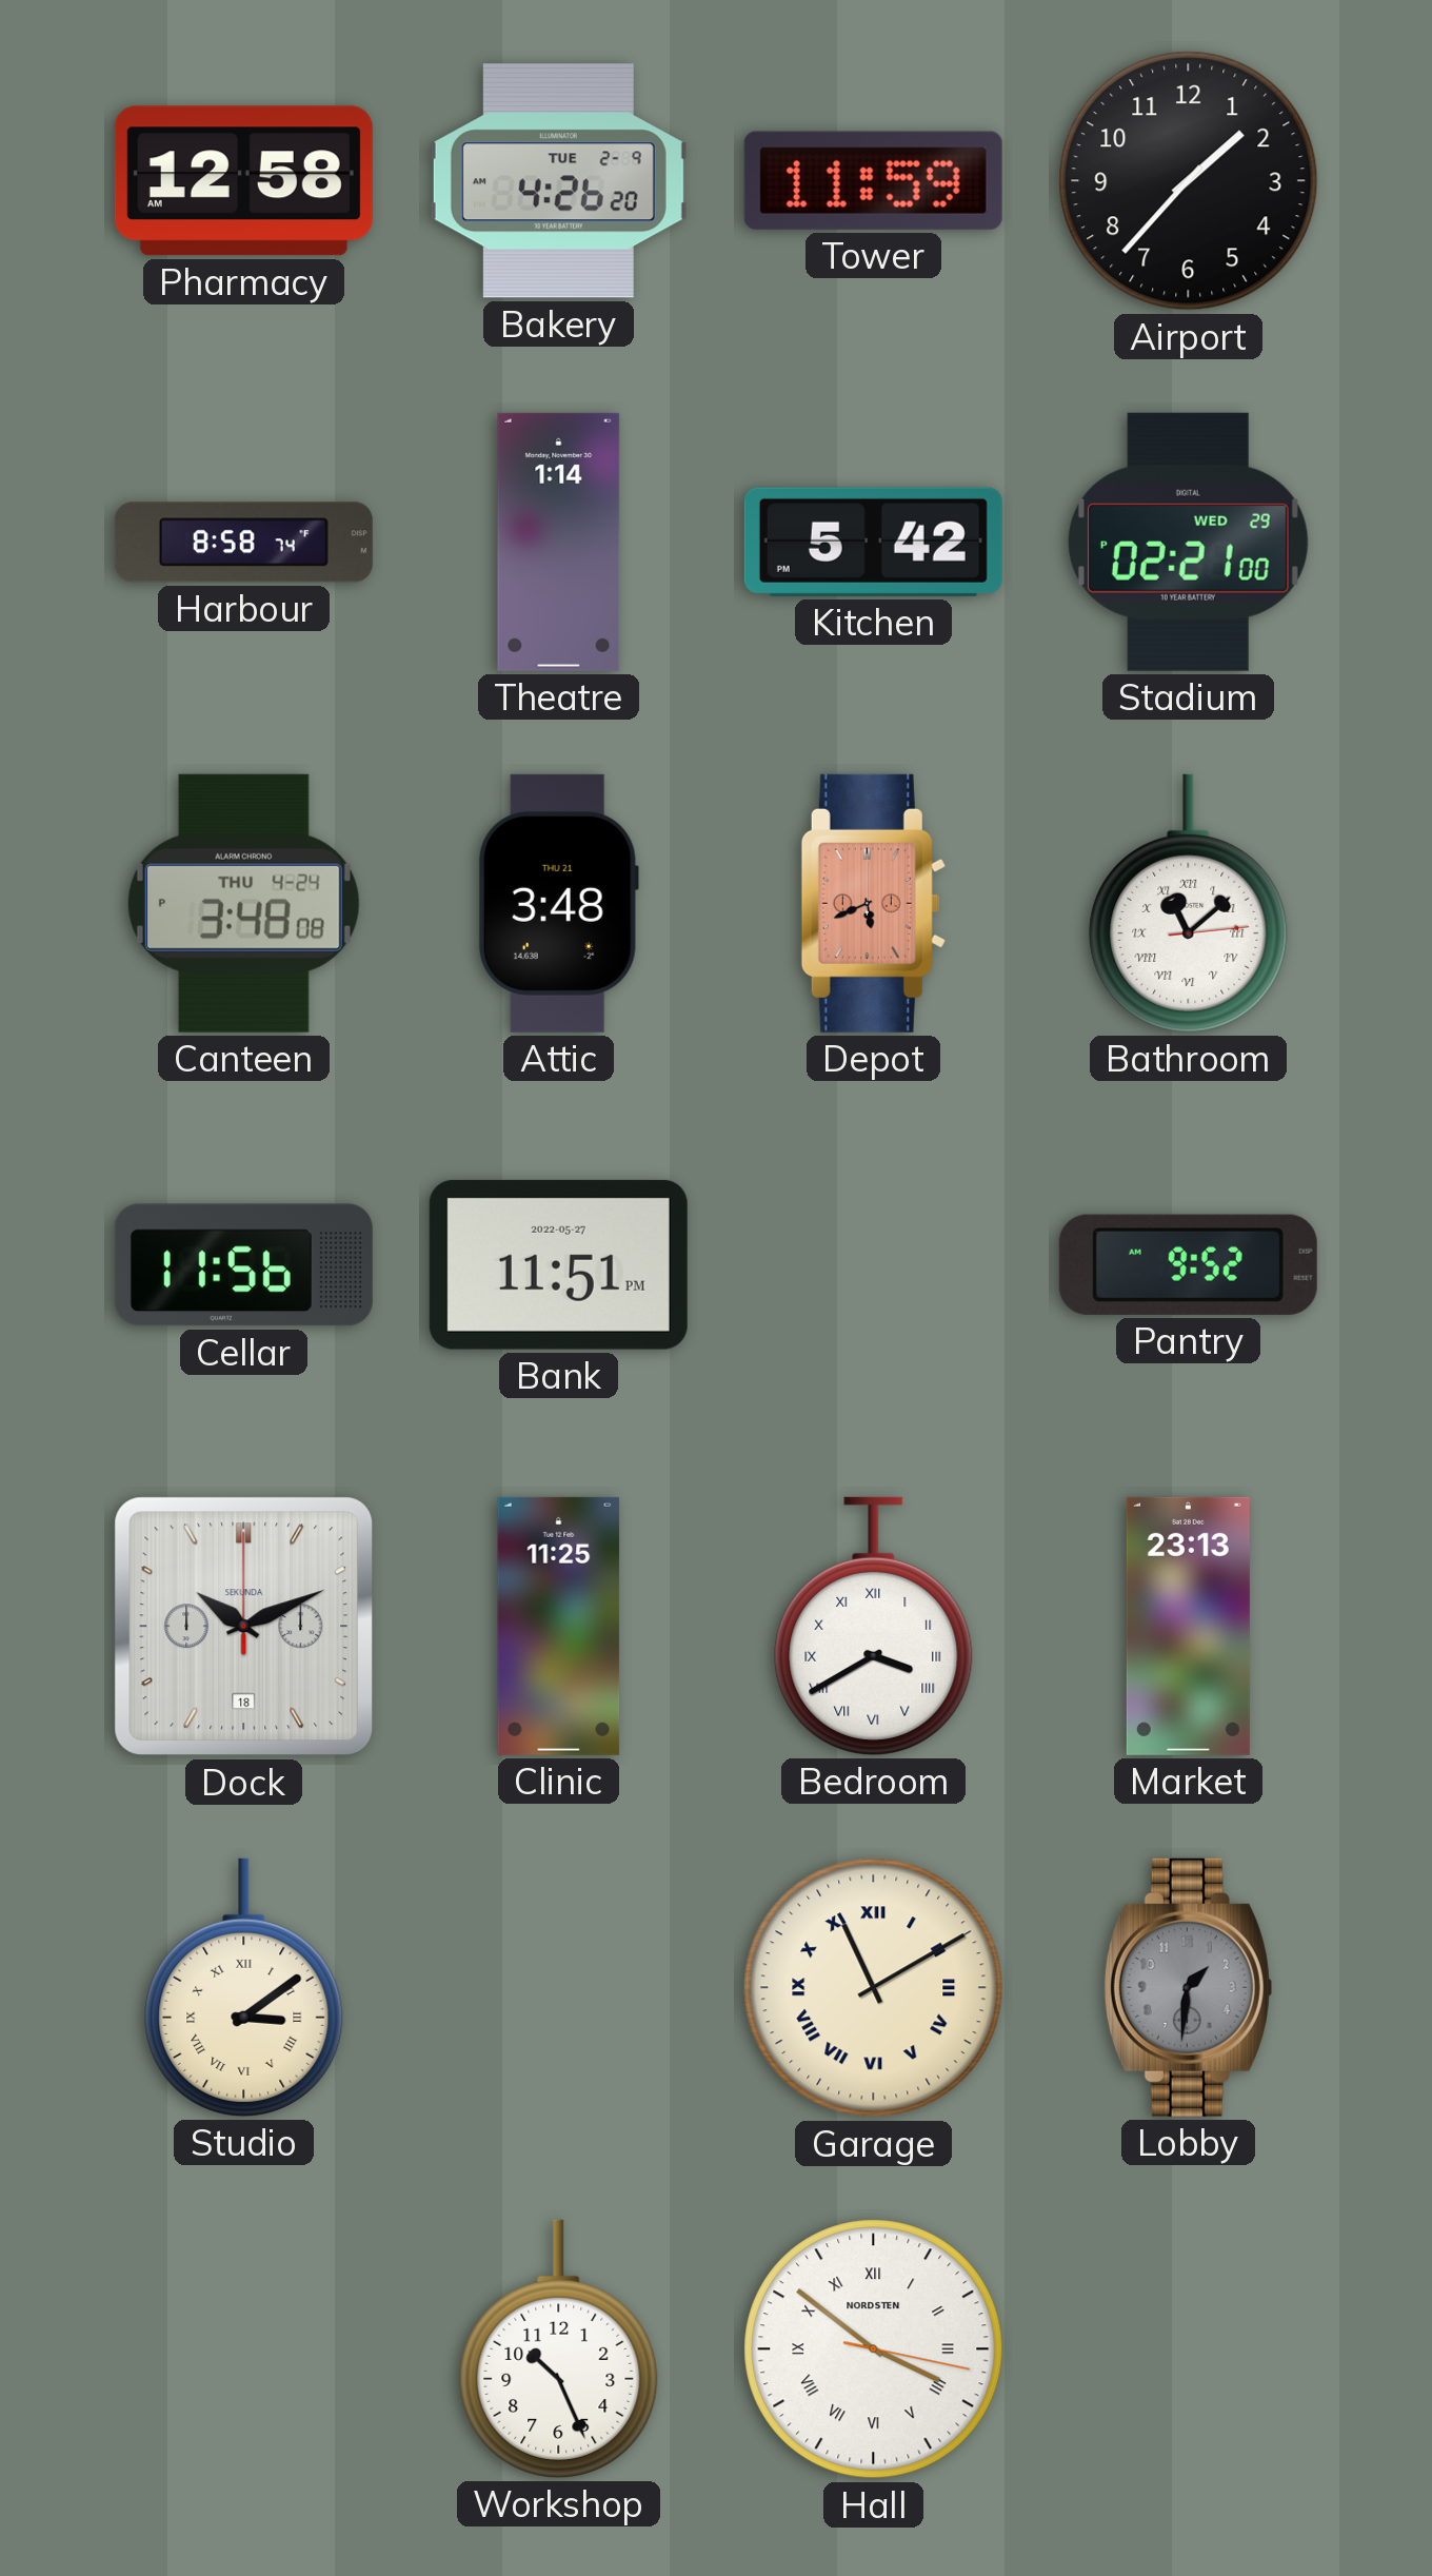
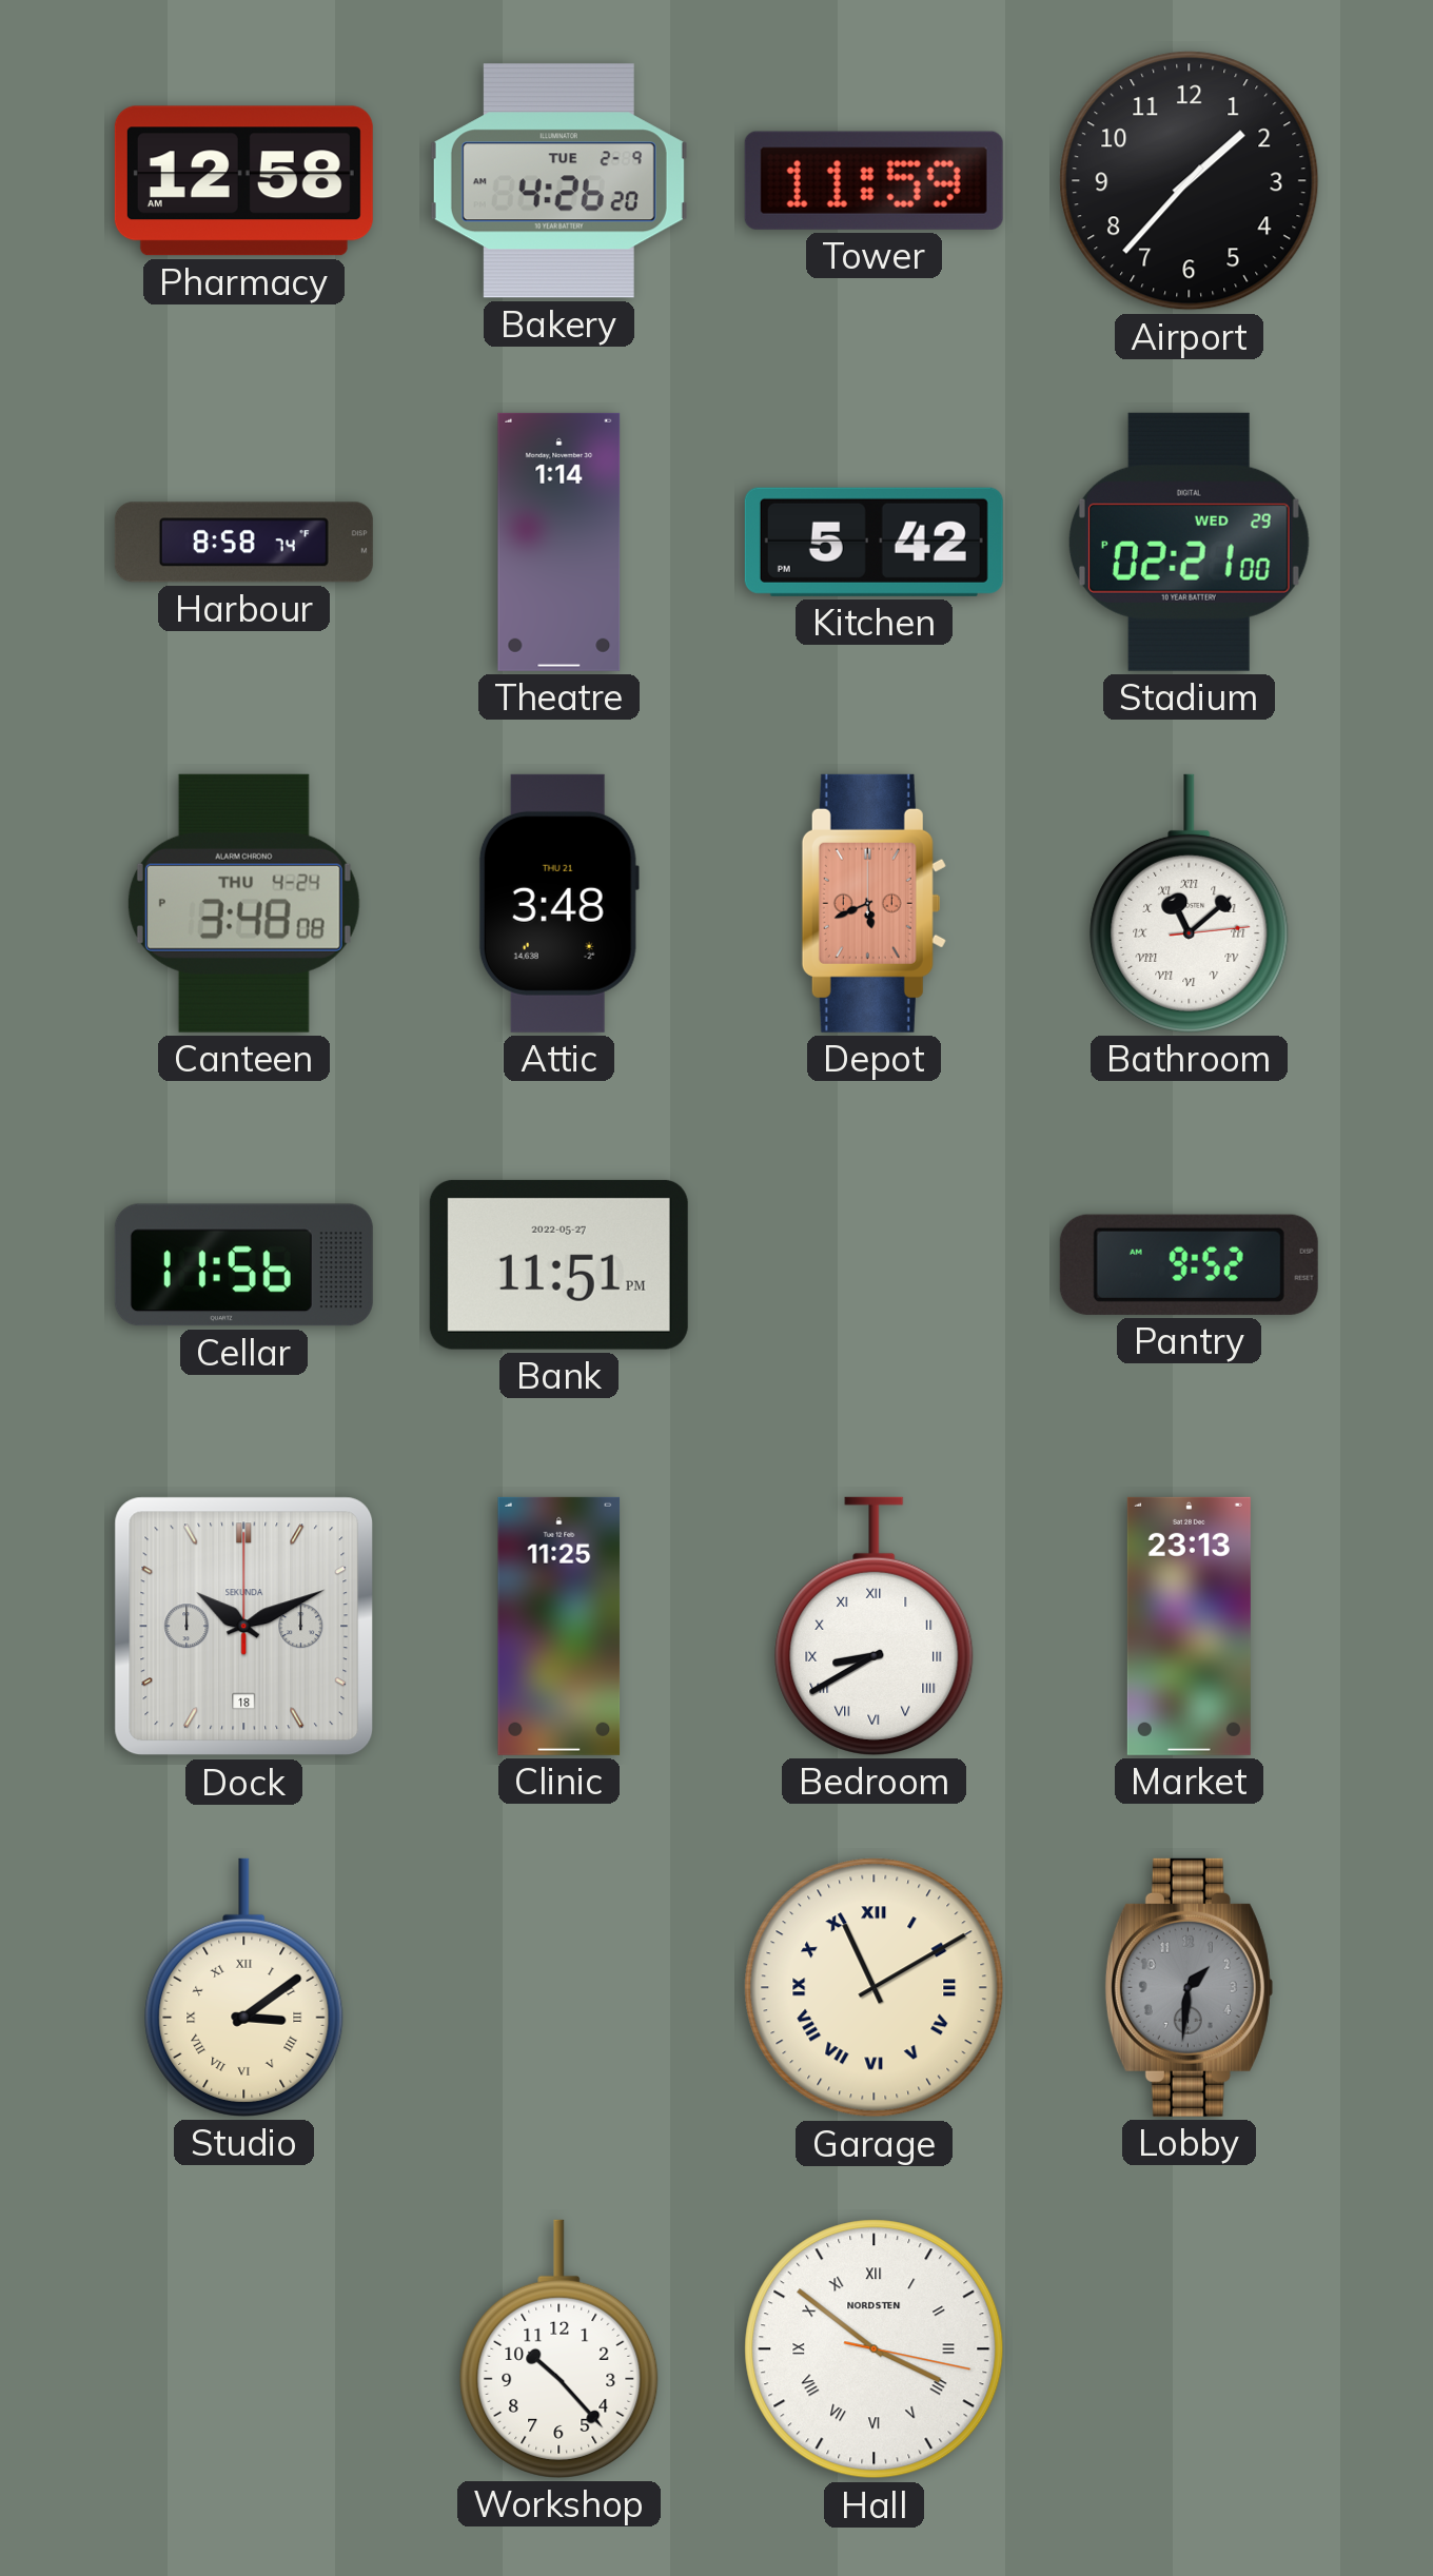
Bedroom: 3:40 -> 8:40 (875, 1626)
Workshop: 10:26 -> 10:23 (560, 2348)
